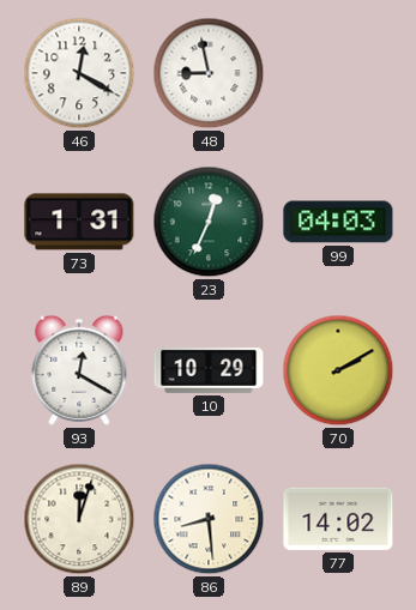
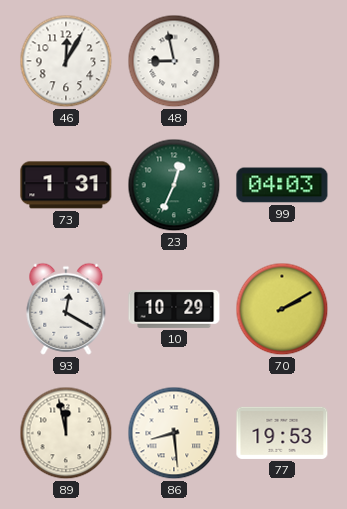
46: 12:20 -> 12:05 (66, 61)
89: 12:03 -> 11:58 (66, 433)
77: 14:02 -> 19:53 (282, 433)
